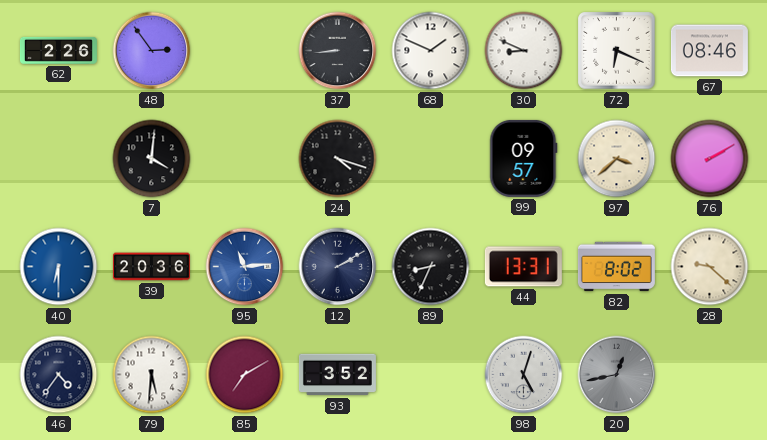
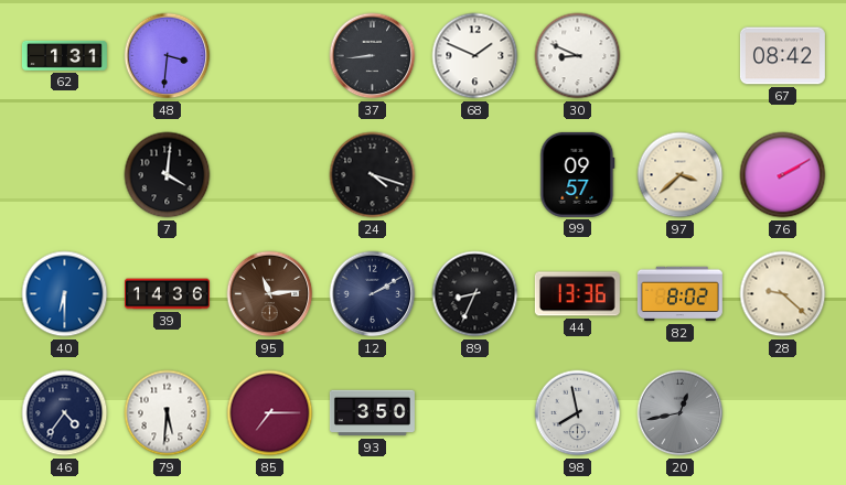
62: 2:26 -> 1:31 (64, 55)
48: 2:54 -> 3:31 (168, 56)
72: 6:19 -> none (617, 51)
67: 08:46 -> 08:42 (782, 56)
39: 20:36 -> 14:36 (167, 294)
95 dial: blue -> brown (270, 294)
44: 13:31 -> 13:36 (577, 294)
85: 7:10 -> 7:15 (270, 413)
93: 3:52 -> 3:50 (372, 413)
98: 5:03 -> 7:58 (578, 413)
